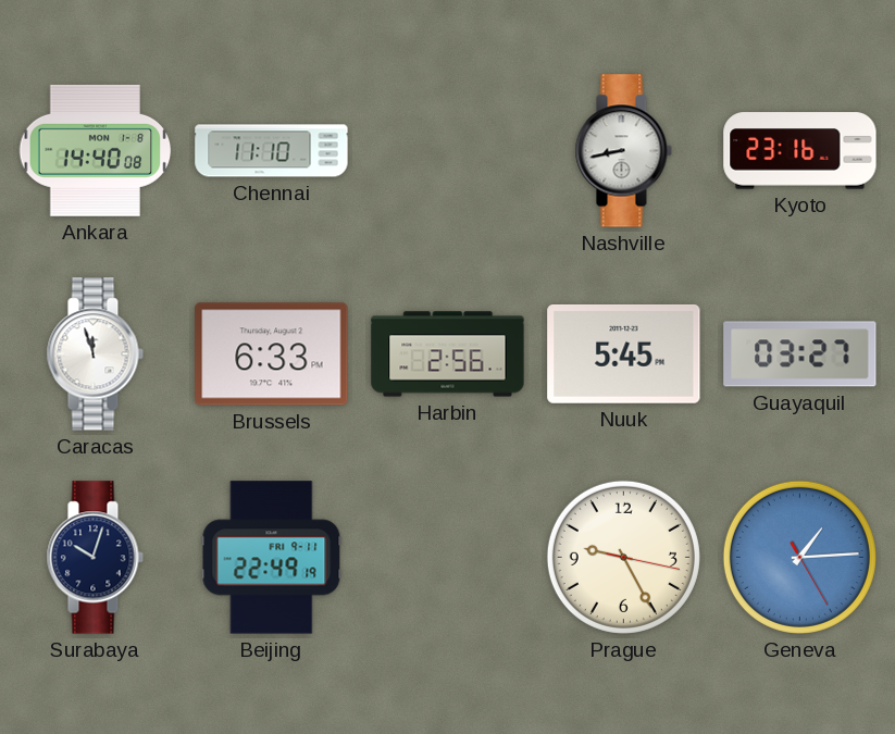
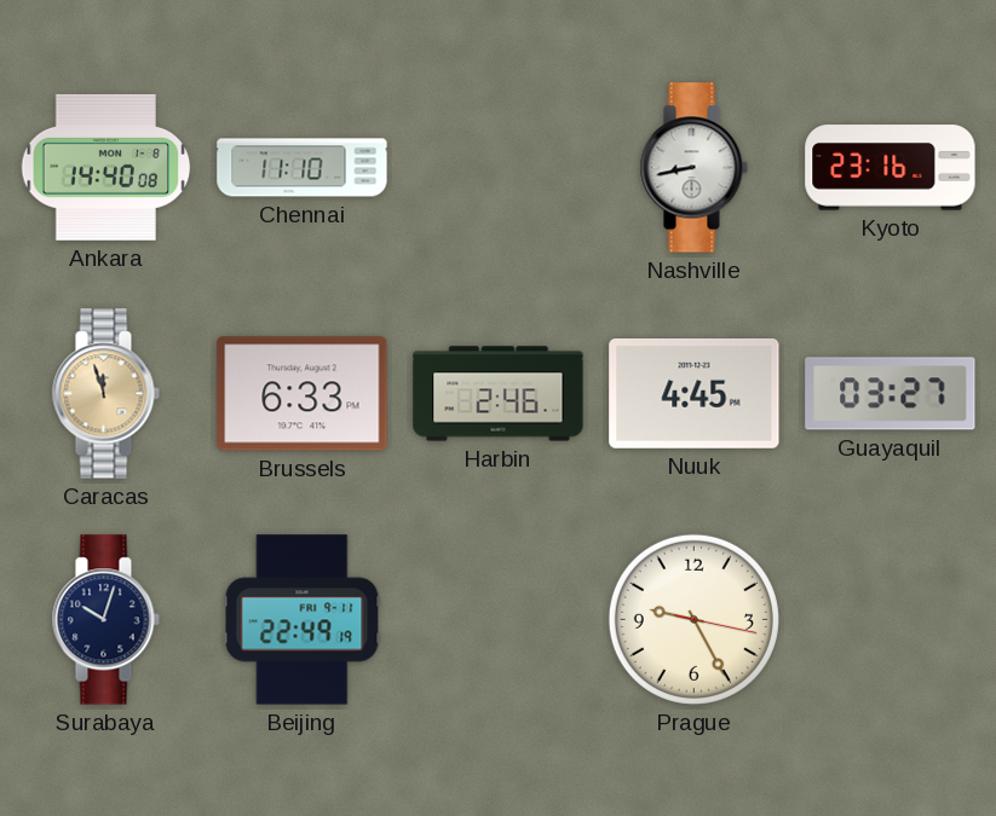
Caracas dial: white -> champagne (105, 394)
Harbin: 2:56 -> 2:46 (499, 394)
Nuuk: 5:45 -> 4:45 (695, 393)
Geneva: 1:14 -> none (799, 557)
